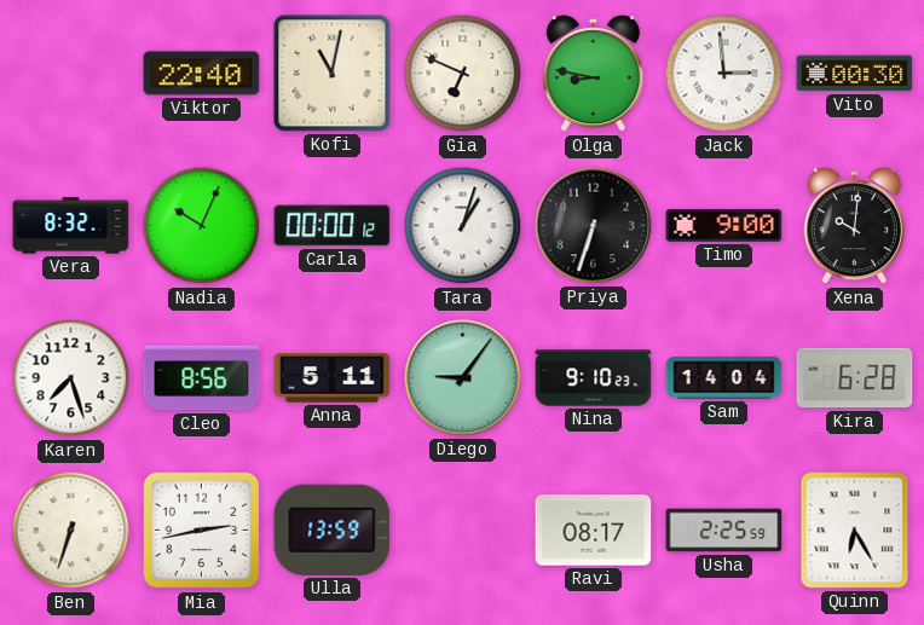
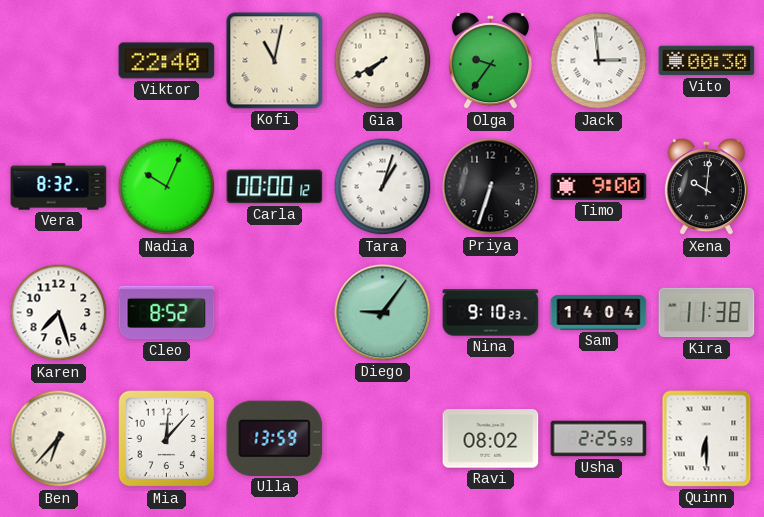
Gia: 6:49 -> 7:40 (383, 61)
Olga: 8:47 -> 9:36 (490, 61)
Cleo: 8:56 -> 8:52 (167, 313)
Anna: 5:11 -> none (333, 378)
Kira: 6:28 -> 11:38 (707, 313)
Ben: 6:33 -> 6:37 (59, 439)
Mia: 2:43 -> 12:07 (167, 439)
Ravi: 08:17 -> 08:02 (491, 439)
Quinn: 6:25 -> 6:30 (707, 439)
